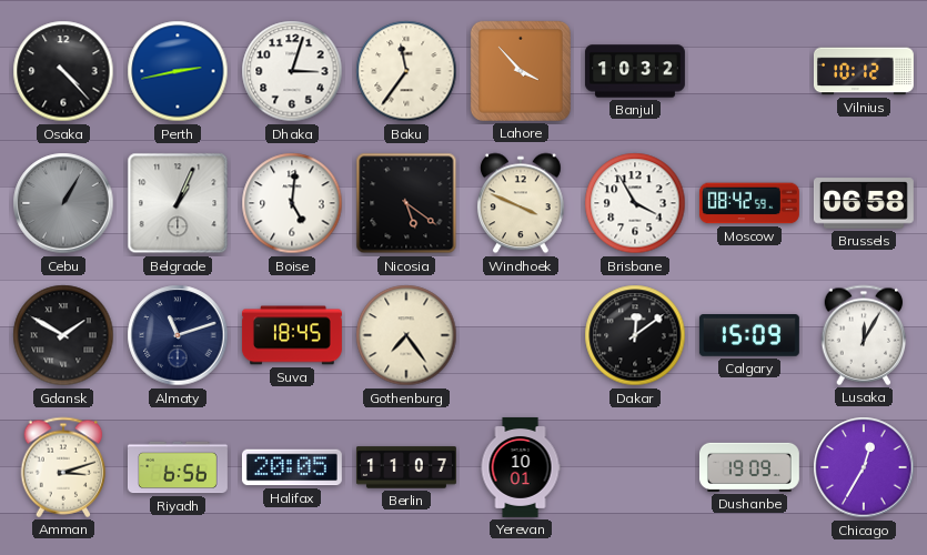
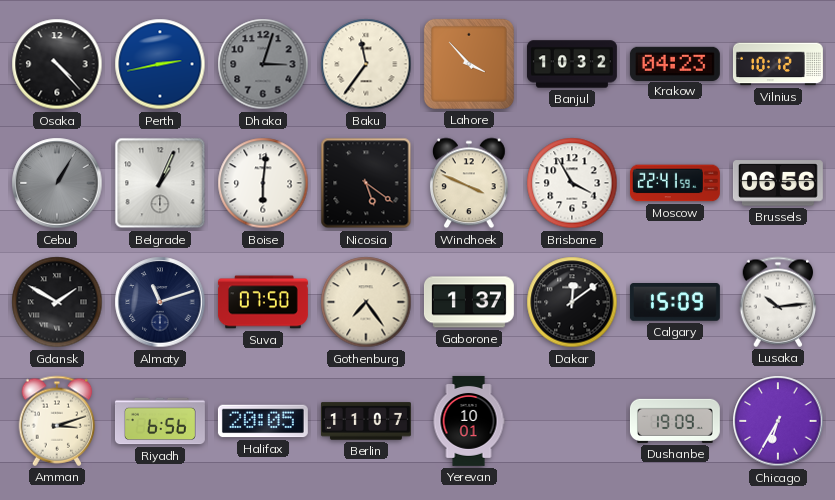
Dhaka dial: white -> grey (263, 64)
Krakow: none -> 04:23 (675, 63)
Boise: 5:01 -> 6:01 (263, 183)
Moscow: 08:42 -> 22:41 (675, 183)
Brussels: 06:58 -> 06:56 (778, 183)
Suva: 18:45 -> 07:50 (263, 302)
Gaborone: none -> 1:37 (469, 302)
Lusaka: 12:05 -> 10:14 (778, 302)
Chicago: 12:35 -> 6:35 (778, 421)
